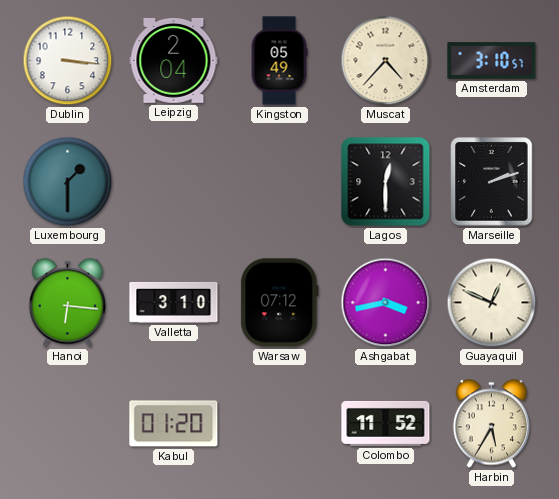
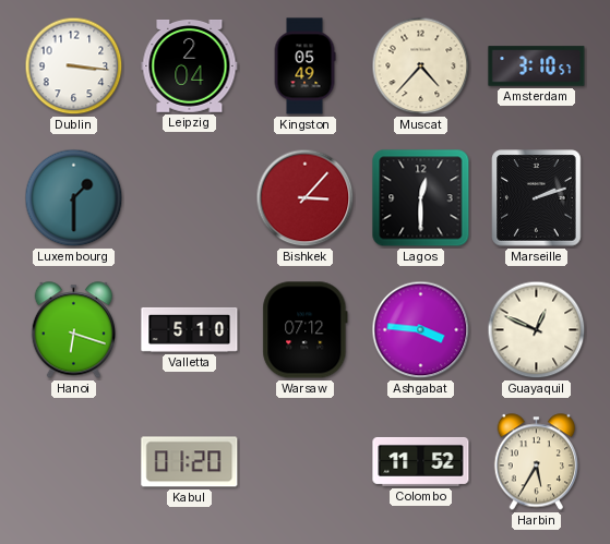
Bishkek: none -> 3:07 (306, 198)
Hanoi: 6:16 -> 6:18 (73, 330)
Valletta: 3:10 -> 5:10 (190, 329)
Ashgabat: 3:43 -> 3:46 (421, 330)
